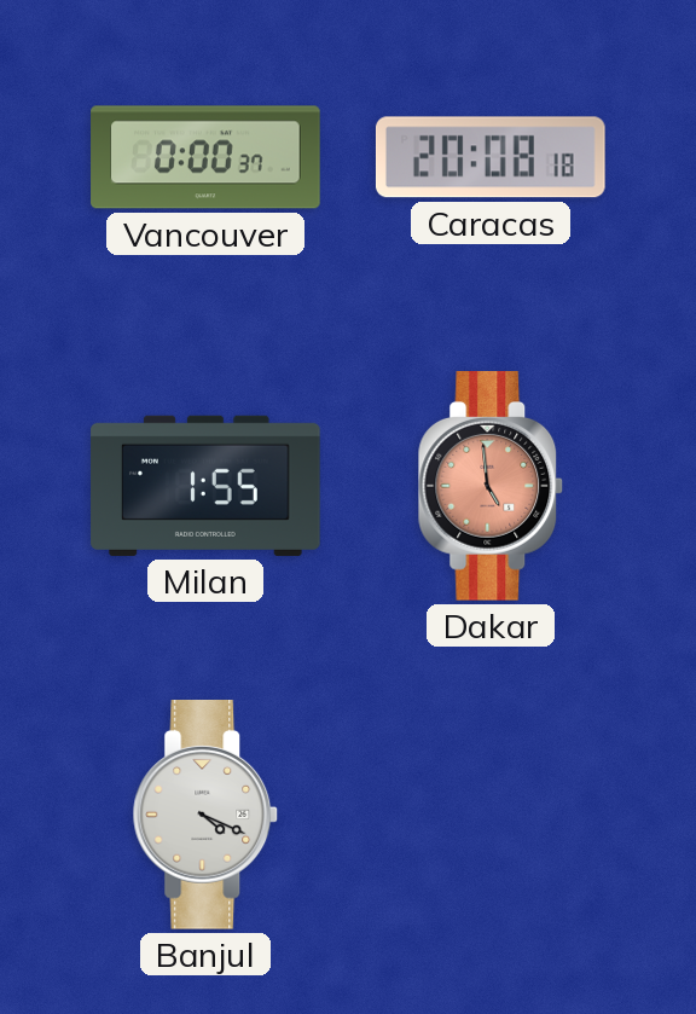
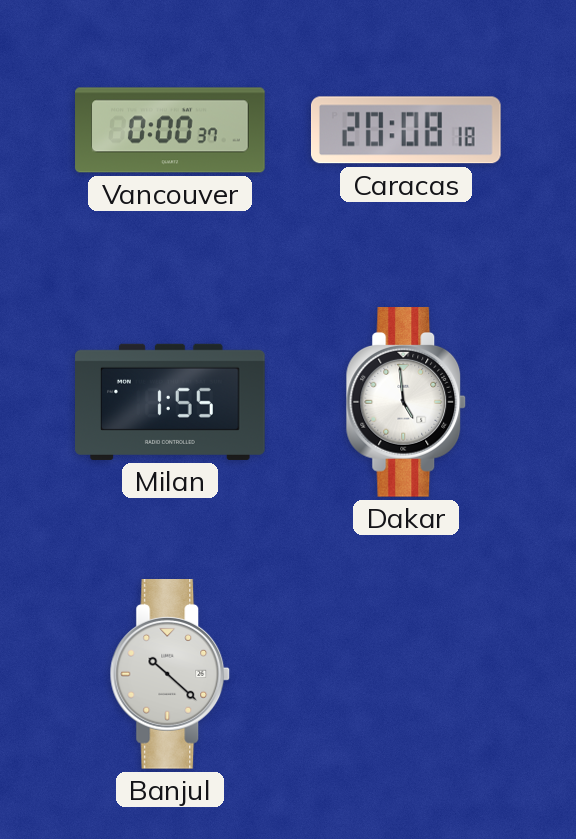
Dakar dial: salmon -> white (406, 403)
Banjul: 4:19 -> 10:22 (170, 675)
